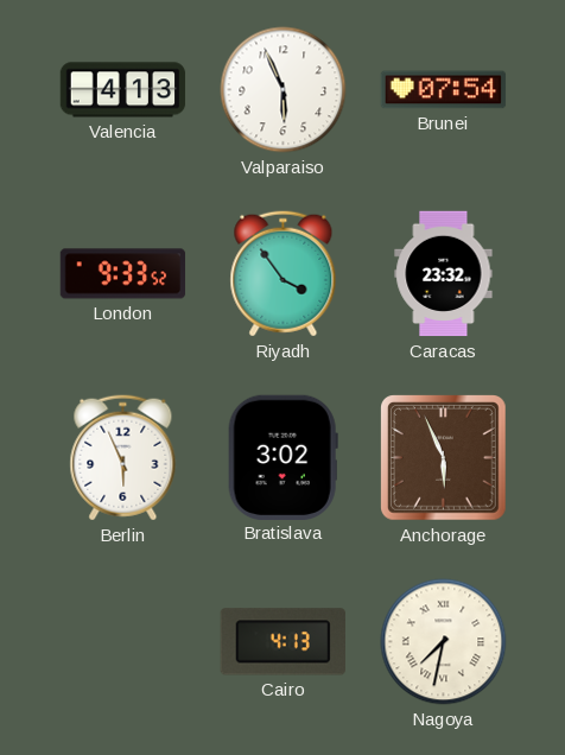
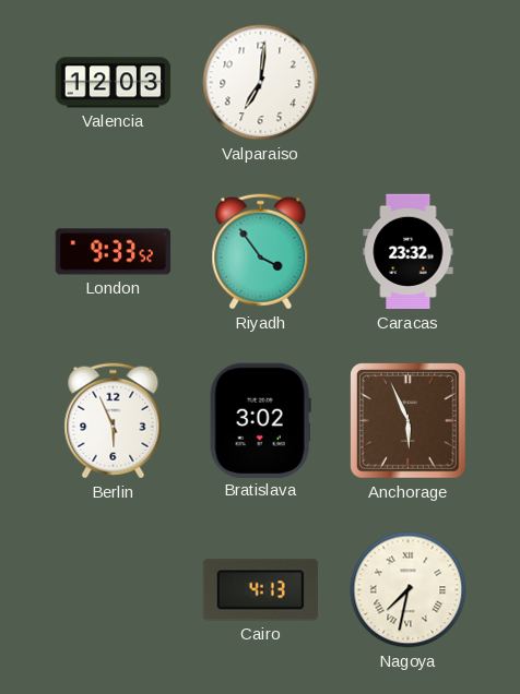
Valencia: 4:13 -> 12:03 (114, 83)
Valparaiso: 5:56 -> 7:01 (261, 83)
Brunei: 07:54 -> none (444, 90)
